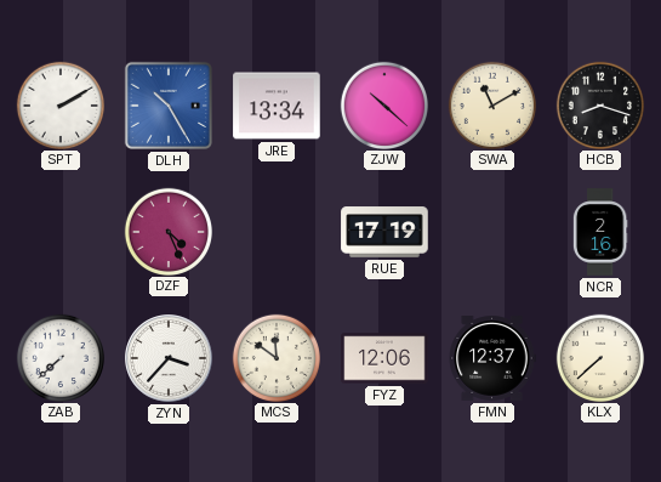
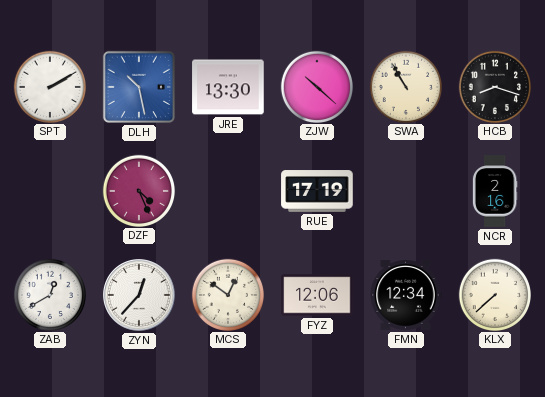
DLH: 10:25 -> 10:28 (139, 87)
JRE: 13:34 -> 13:30 (228, 87)
SWA: 11:10 -> 10:55 (405, 86)
ZAB: 7:38 -> 12:40 (49, 294)
ZYN: 3:37 -> 12:37 (139, 295)
MCS: 11:51 -> 12:51 (227, 294)
FMN: 12:37 -> 12:34 (406, 296)
